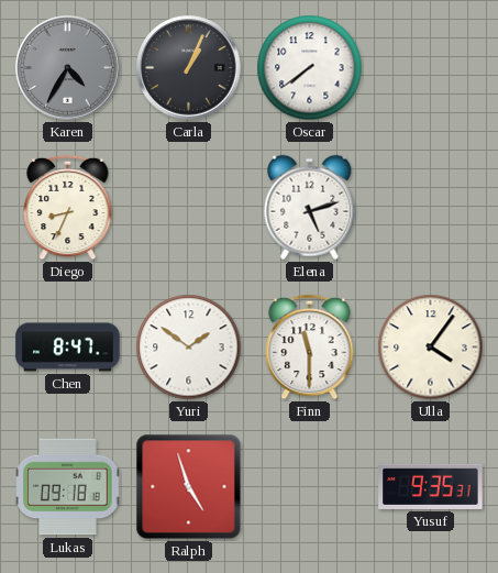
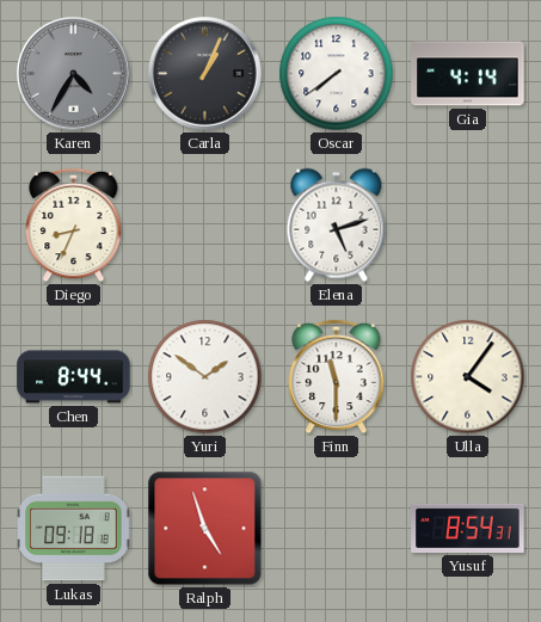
Gia: none -> 4:14 (468, 74)
Chen: 8:47 -> 8:44 (74, 377)
Yusuf: 9:35 -> 8:54 (468, 528)
